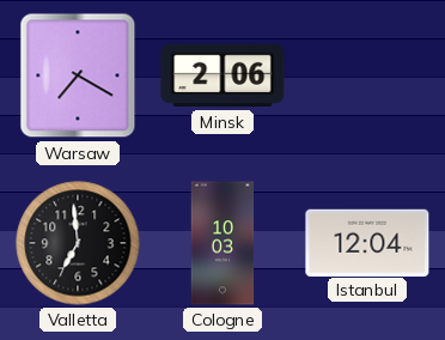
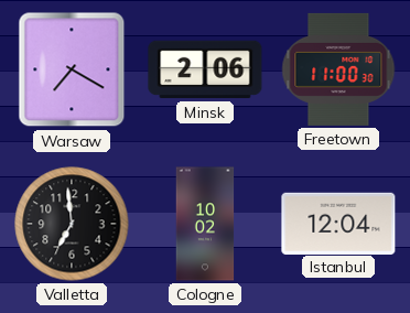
Freetown: none -> 11:00 (338, 69)
Cologne: 10:03 -> 10:02 (205, 224)
